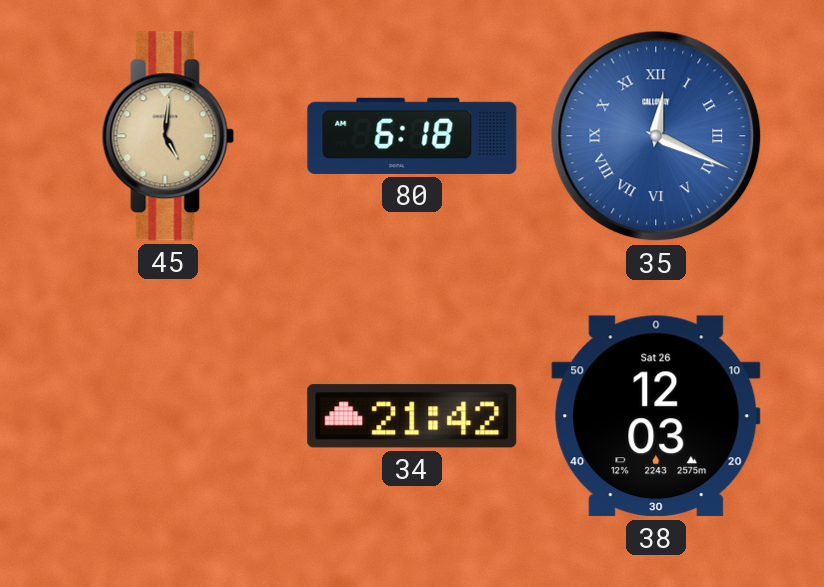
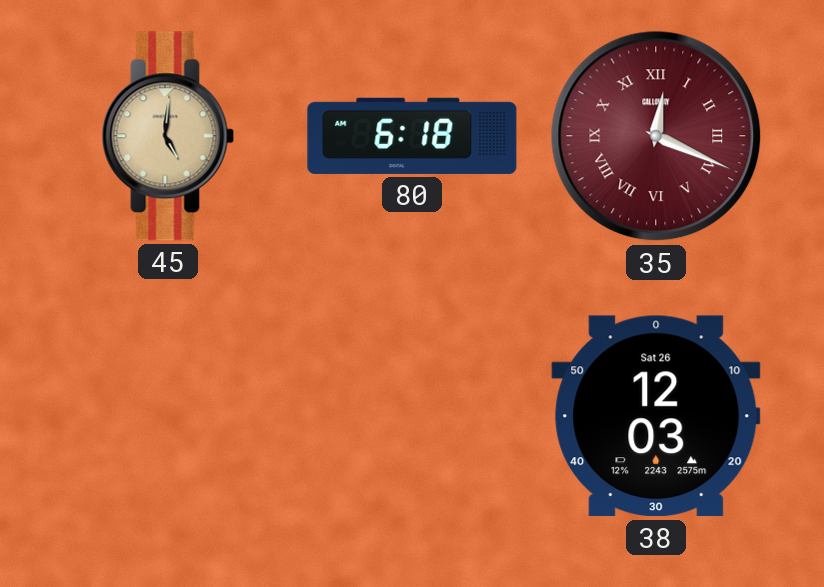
35 dial: blue -> burgundy (656, 136)
34: 21:42 -> none (412, 416)
